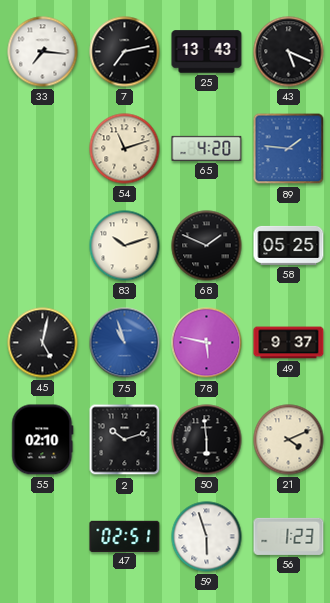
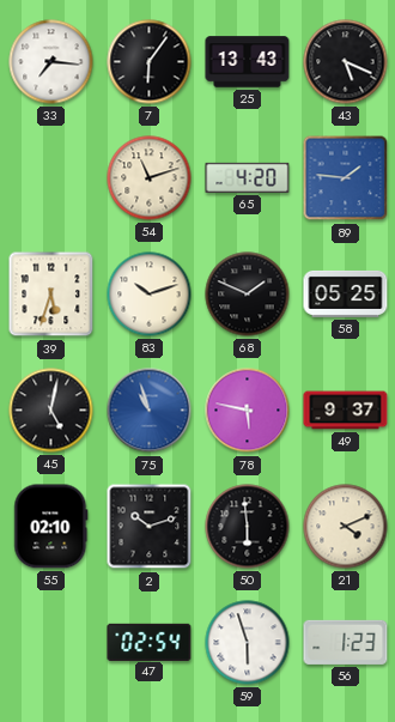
7: 7:13 -> 6:06 (150, 62)
39: none -> 5:33 (51, 295)
47: 02:51 -> 02:54 (150, 642)
